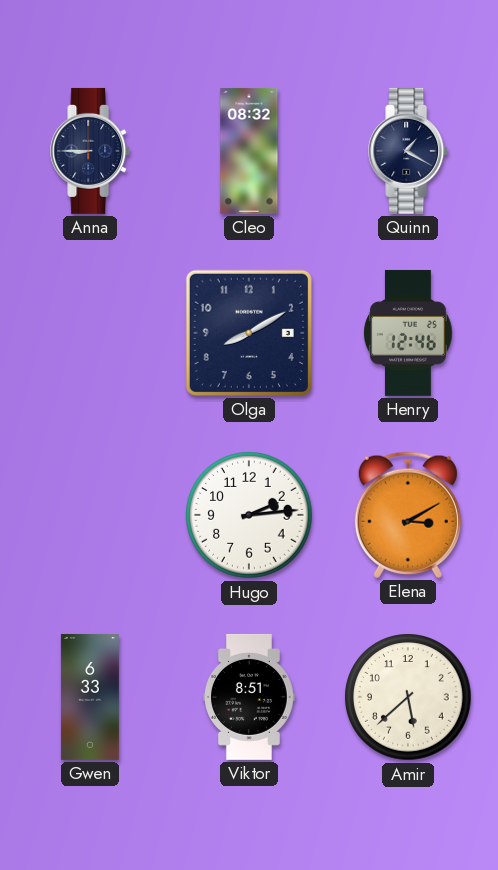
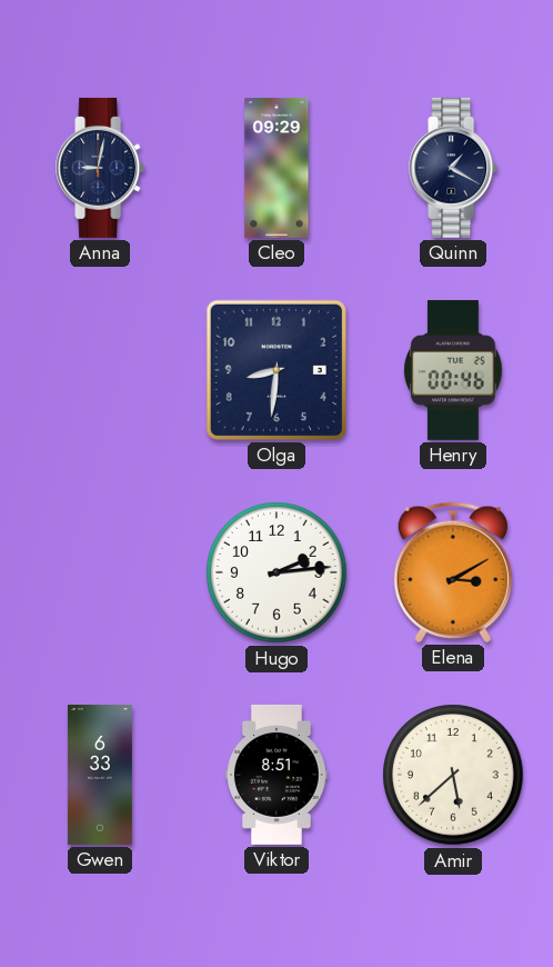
Anna: 8:45 -> 9:02 (101, 168)
Cleo: 08:32 -> 09:29 (276, 168)
Olga: 8:10 -> 8:31 (276, 370)
Henry: 12:46 -> 00:46 (453, 370)
